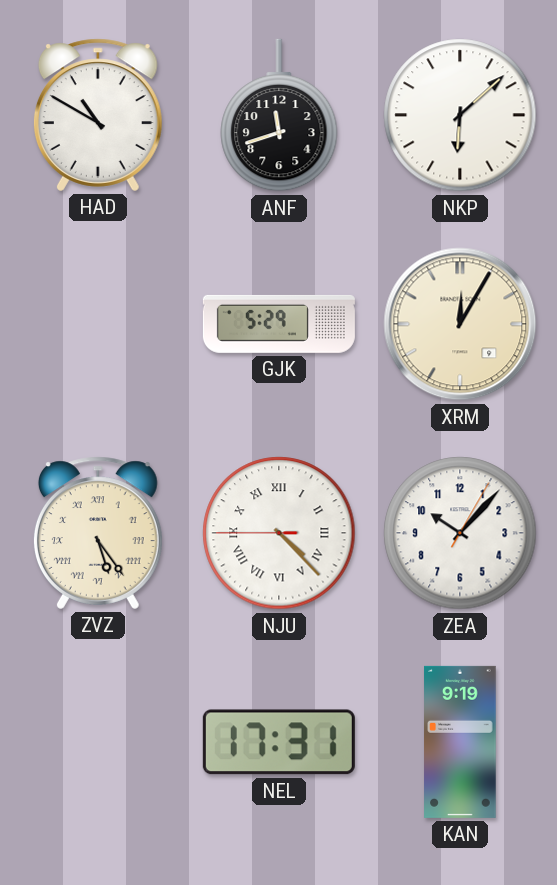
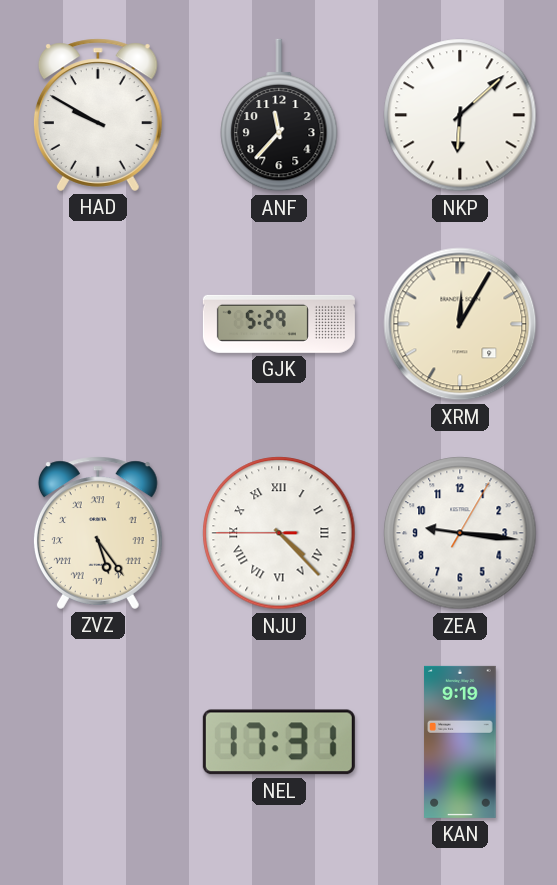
HAD: 10:50 -> 9:50 (98, 115)
ANF: 11:42 -> 11:37 (279, 115)
ZEA: 10:07 -> 9:16 (460, 533)
